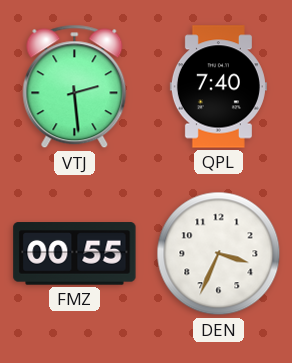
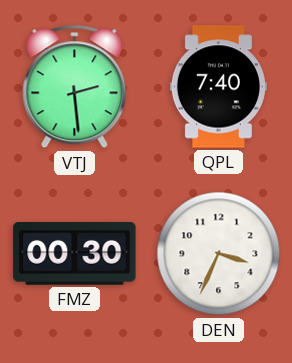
FMZ: 00:55 -> 00:30 (75, 254)
